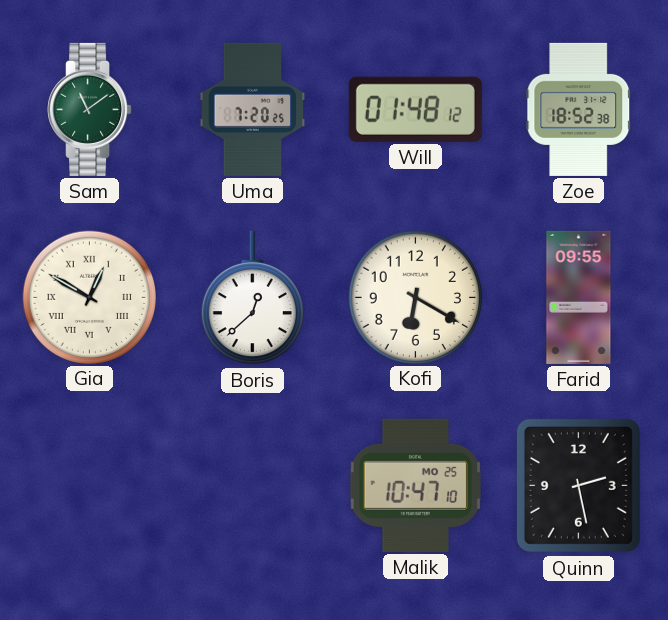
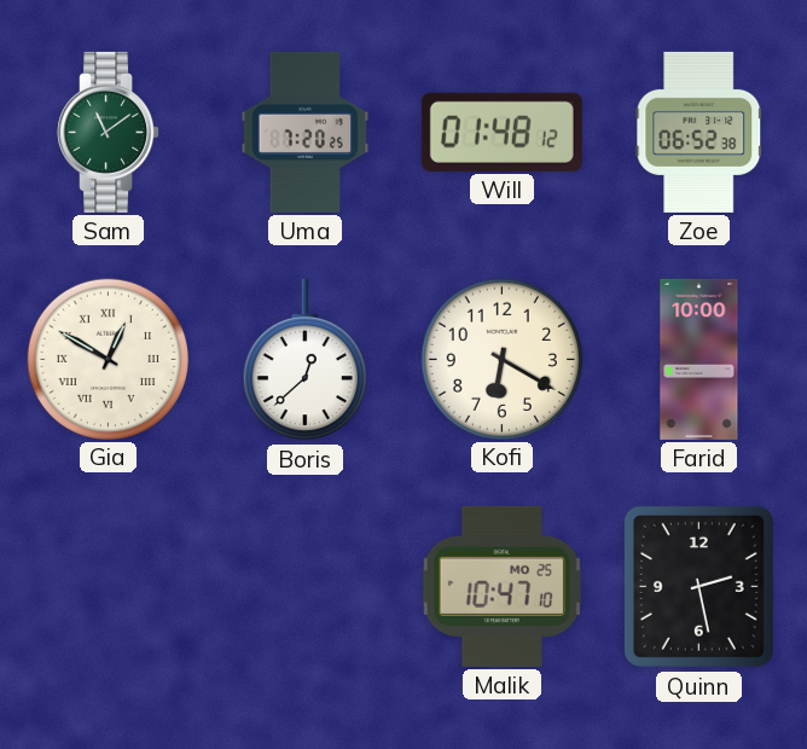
Zoe: 18:52 -> 06:52 (699, 132)
Farid: 09:55 -> 10:00 (699, 359)
